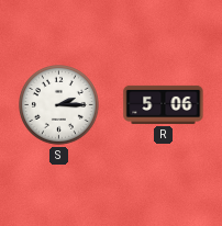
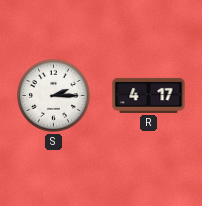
R: 5:06 -> 4:17 (149, 95)
